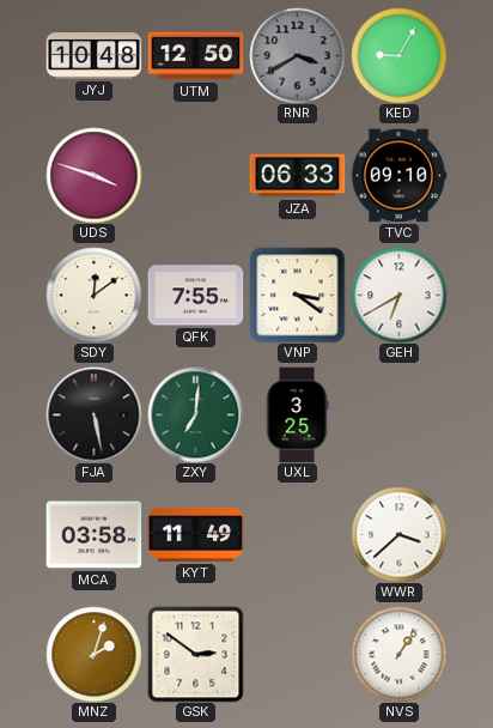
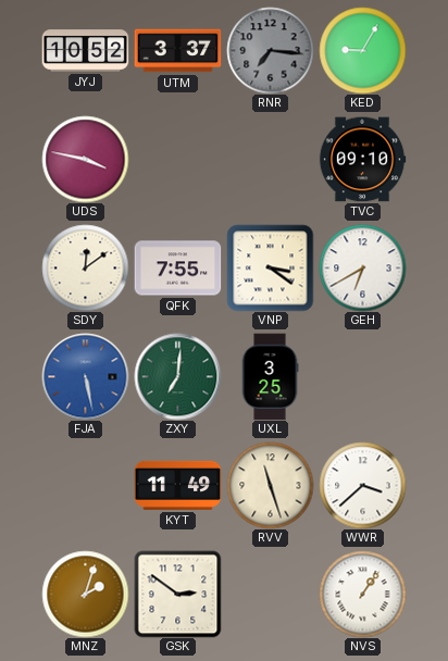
JYJ: 10:48 -> 10:52 (85, 51)
UTM: 12:50 -> 3:37 (177, 51)
RNR: 3:40 -> 7:16 (270, 50)
UDS: 3:48 -> 3:47 (85, 159)
JZA: 06:33 -> none (297, 176)
FJA dial: black -> blue (85, 376)
MCA: 03:58 -> none (93, 535)
RVV: none -> 11:27 (270, 485)
